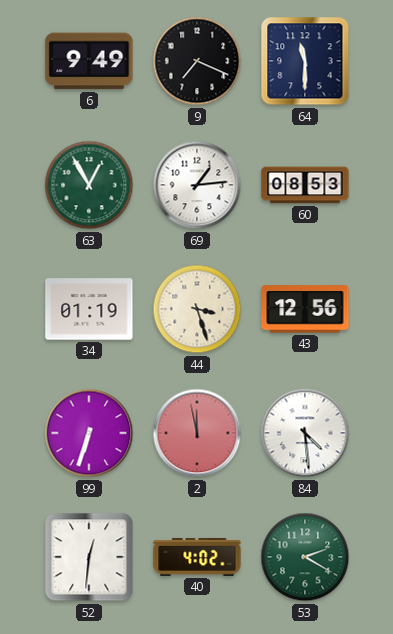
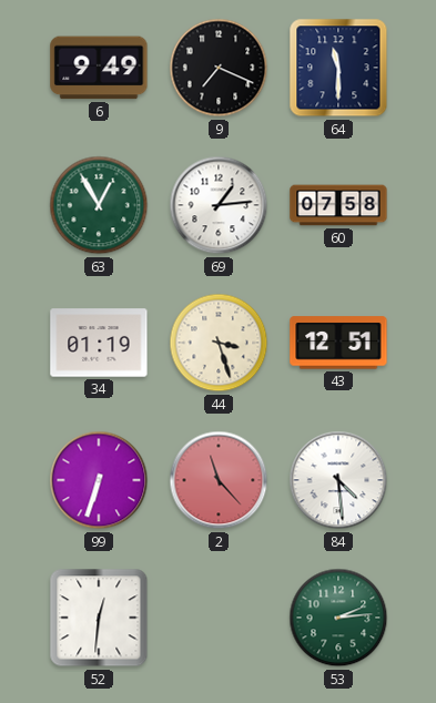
60: 08:53 -> 07:58 (338, 205)
43: 12:56 -> 12:51 (338, 343)
2: 11:58 -> 11:23 (219, 480)
40: 4:02 -> none (197, 557)
53: 2:20 -> 2:14 (338, 618)
